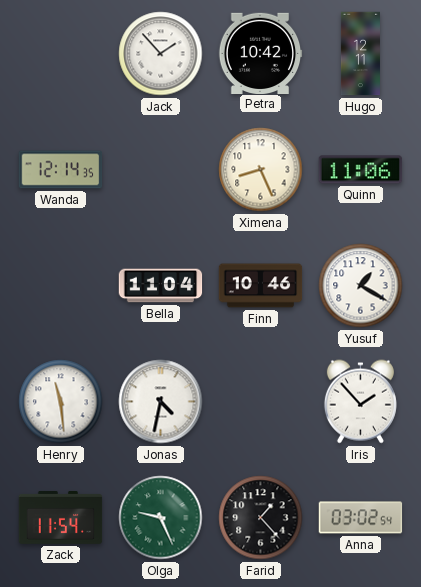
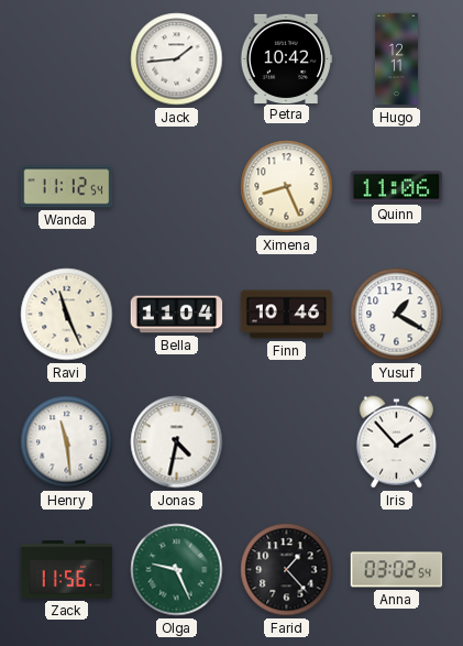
Jack: 1:53 -> 1:44 (177, 59)
Wanda: 12:14 -> 11:12 (67, 187)
Ravi: none -> 11:26 (67, 315)
Zack: 11:54 -> 11:56 (67, 570)
